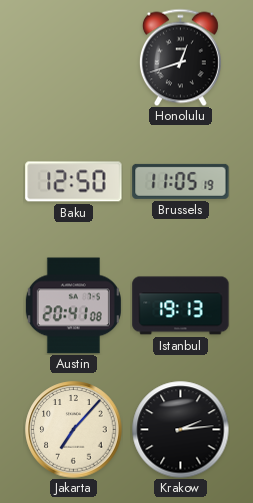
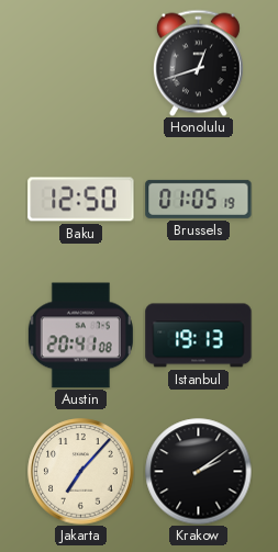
Brussels: 11:05 -> 01:05 (199, 199)
Krakow: 2:14 -> 2:09 (198, 471)
